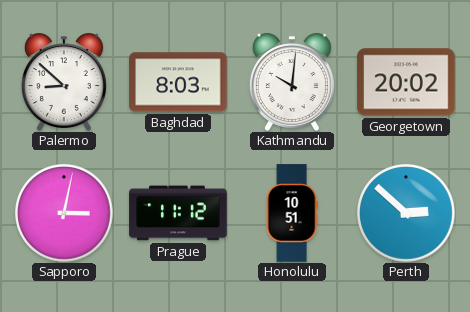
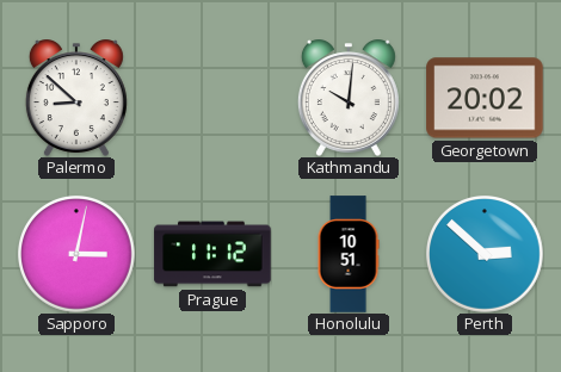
Baghdad: 8:03 -> none (178, 82)
